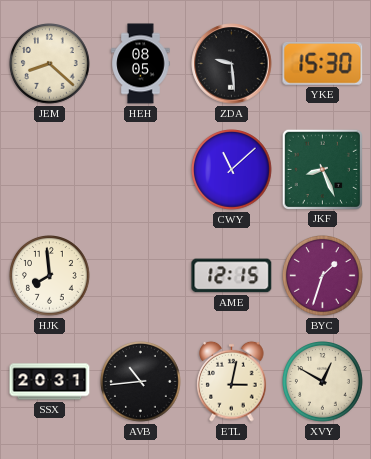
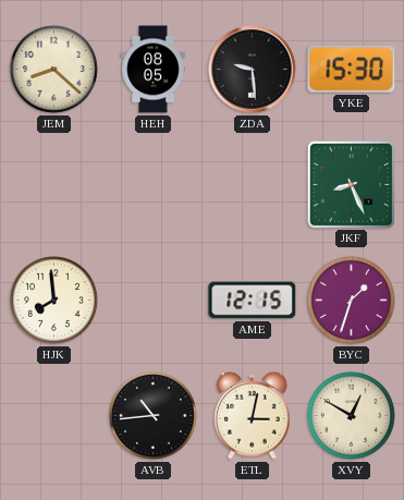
CWY: 11:08 -> none (232, 170)
SSX: 20:31 -> none (50, 382)
